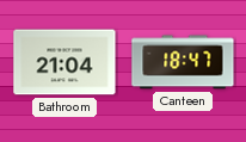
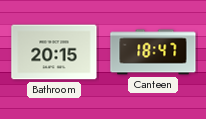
Bathroom: 21:04 -> 20:15 (54, 52)
